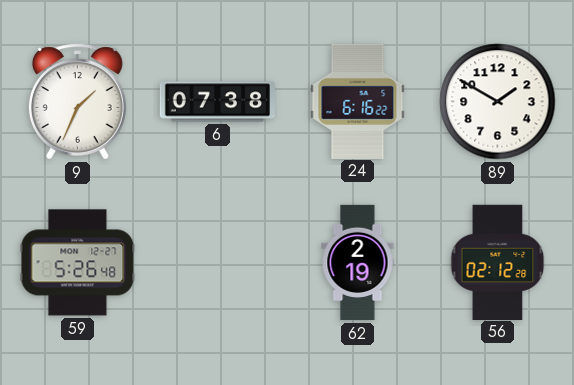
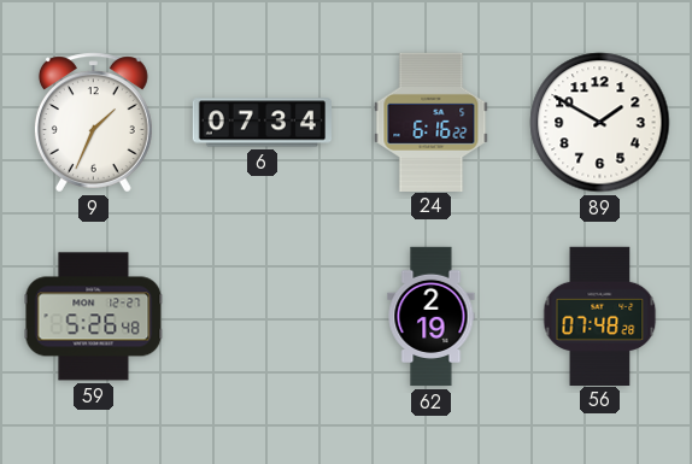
6: 07:38 -> 07:34 (262, 123)
56: 02:12 -> 07:48 (600, 316)
